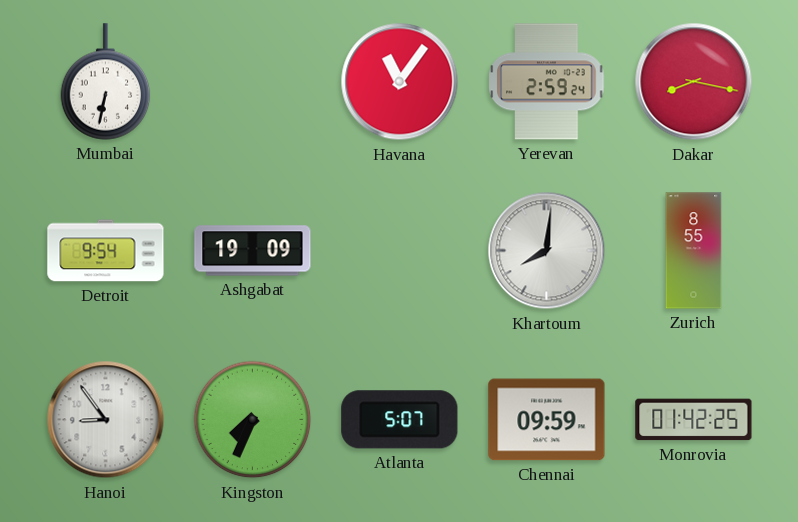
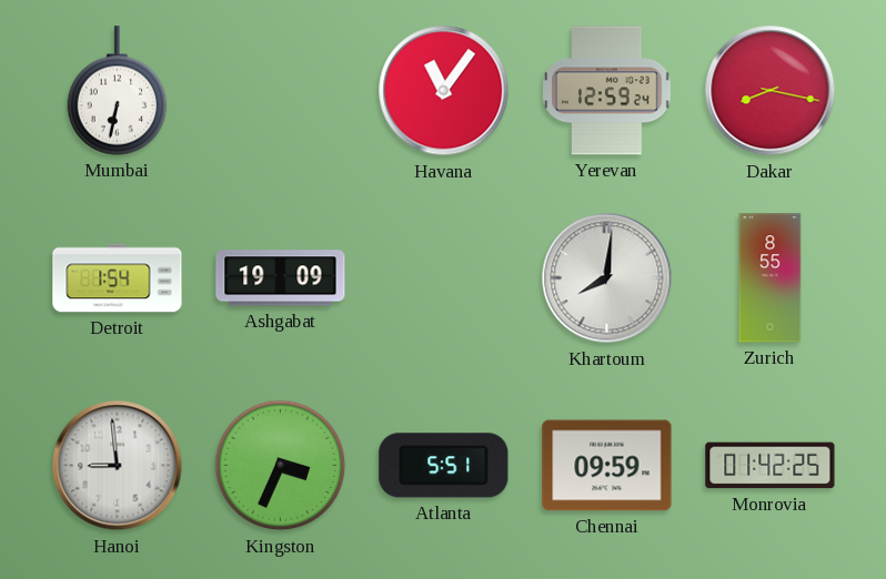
Yerevan: 2:59 -> 12:59 (607, 91)
Detroit: 9:54 -> 1:54 (118, 278)
Hanoi: 8:54 -> 8:59 (118, 466)
Kingston: 7:34 -> 3:34 (281, 466)
Atlanta: 5:07 -> 5:51 (444, 466)
